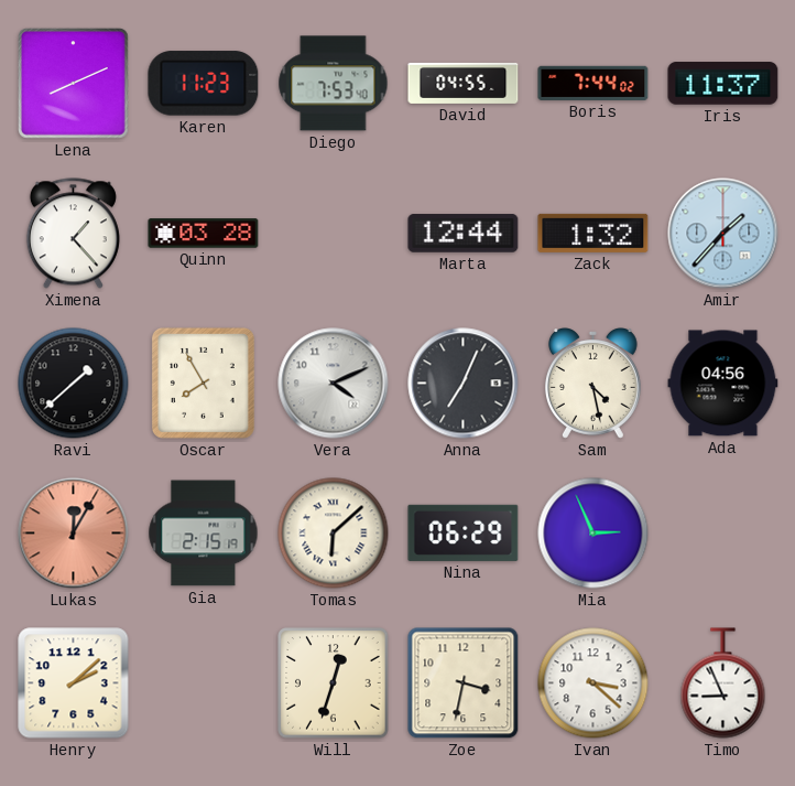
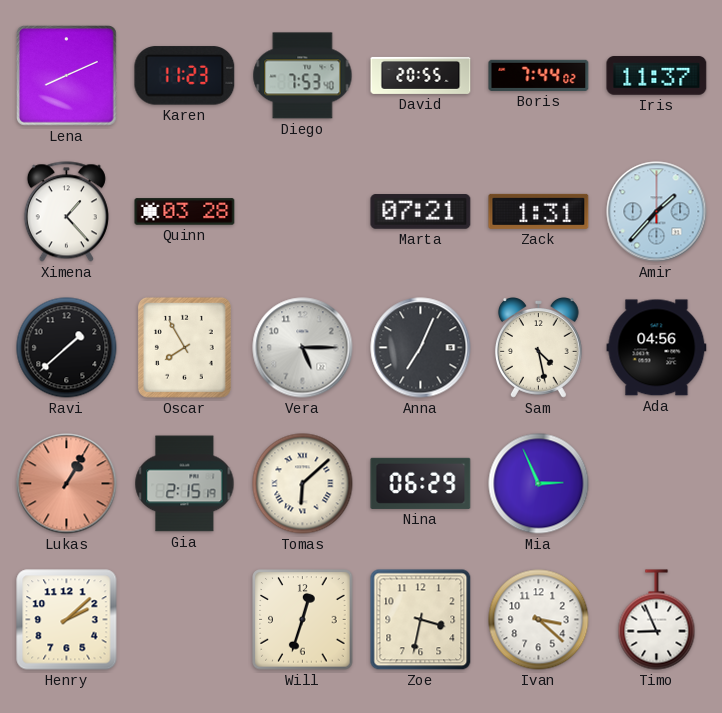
David: 04:55 -> 20:55 (421, 75)
Marta: 12:44 -> 07:21 (421, 212)
Zack: 1:32 -> 1:31 (539, 211)
Vera: 4:11 -> 5:15 (303, 348)
Lukas: 12:05 -> 1:05 (67, 484)
